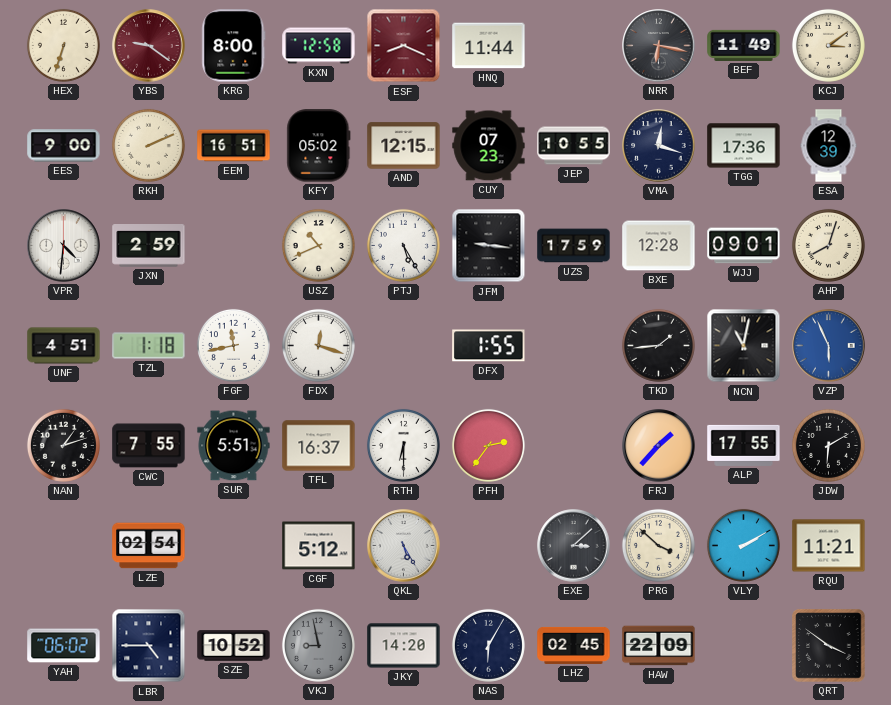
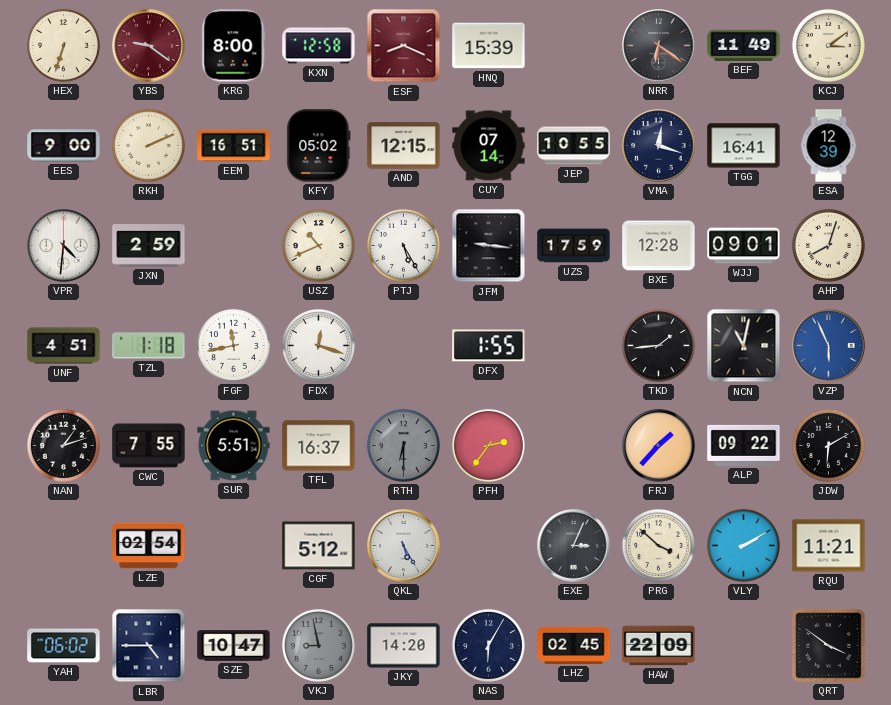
HNQ: 11:44 -> 15:39 (489, 46)
NRR: 6:17 -> 6:21 (659, 46)
CUY: 07:23 -> 07:14 (489, 146)
TGG: 17:36 -> 16:41 (744, 146)
RTH dial: white -> grey (403, 445)
ALP: 17:55 -> 09:22 (744, 445)
EXE: 3:08 -> 3:04 (574, 546)
SZE: 10:52 -> 10:47 (234, 646)
